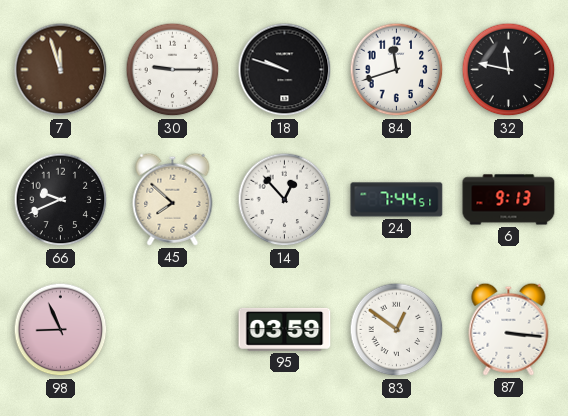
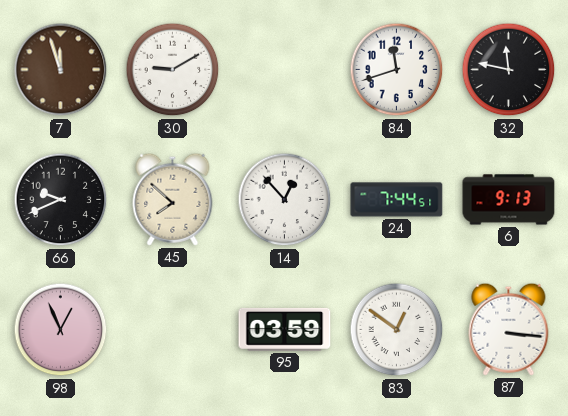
30: 9:15 -> 9:10 (173, 70)
18: 9:48 -> none (285, 70)
98: 8:56 -> 12:56 (61, 330)
